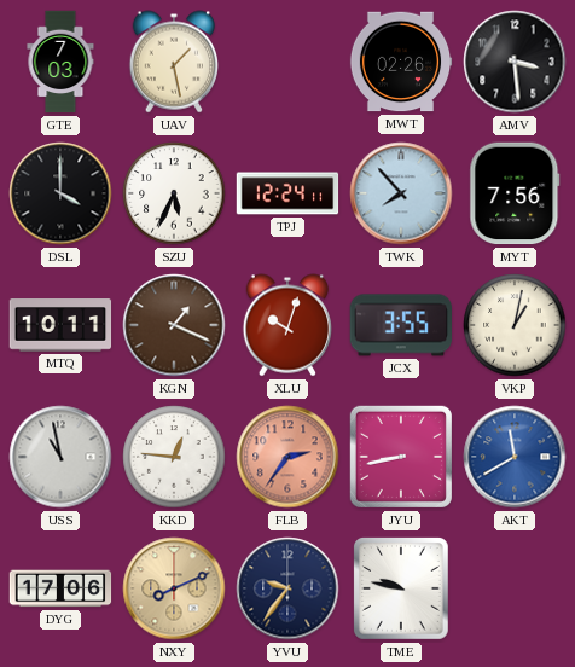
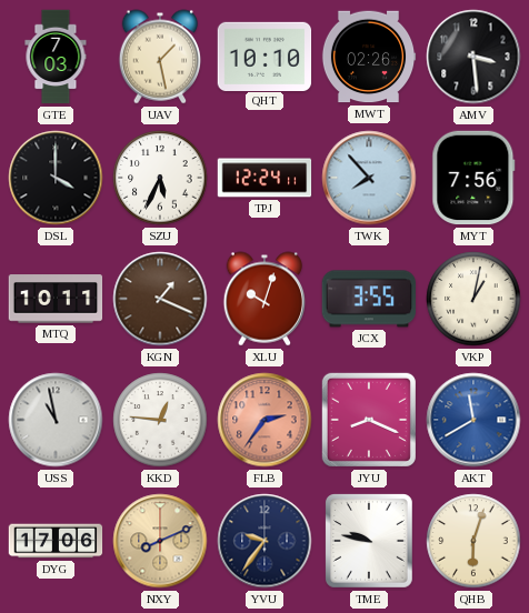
QHT: none -> 10:10 (264, 56)
JYU: 8:43 -> 8:19 (369, 420)
QHB: none -> 6:03 (473, 541)
